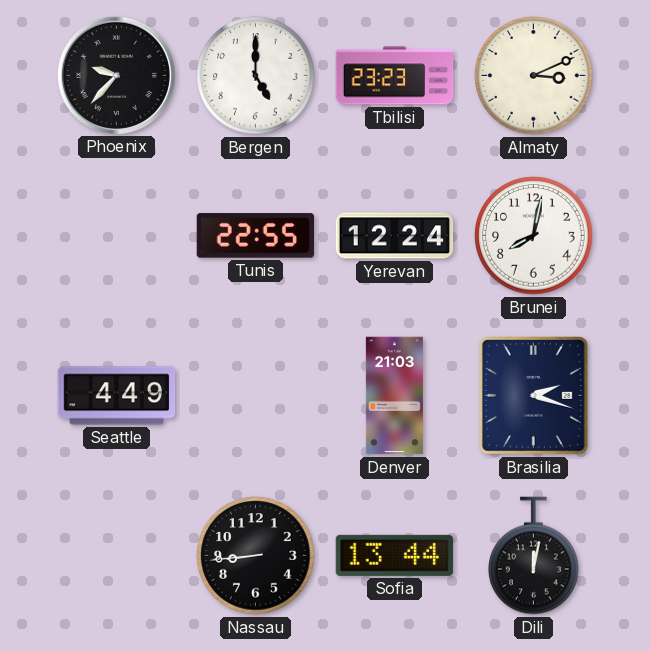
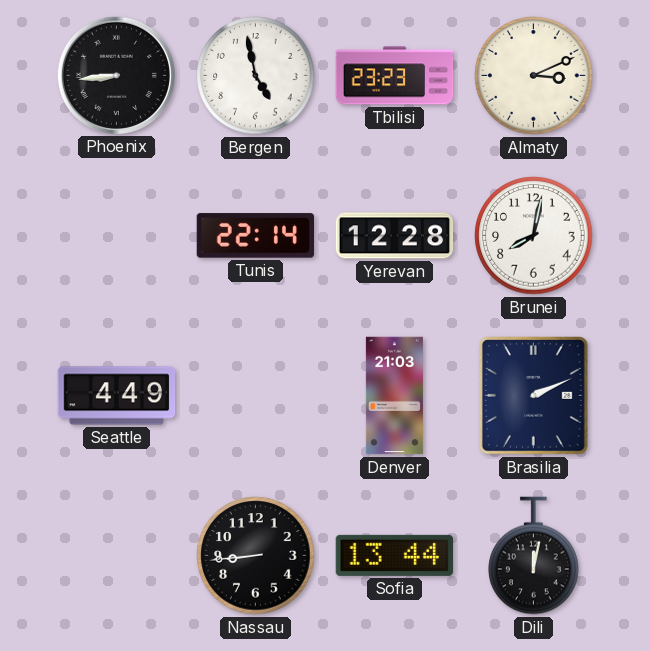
Phoenix: 9:37 -> 8:44 (116, 75)
Bergen: 5:00 -> 4:58 (256, 76)
Tunis: 22:55 -> 22:14 (255, 236)
Yerevan: 12:24 -> 12:28 (395, 236)
Brasilia: 2:18 -> 2:11 (534, 396)
